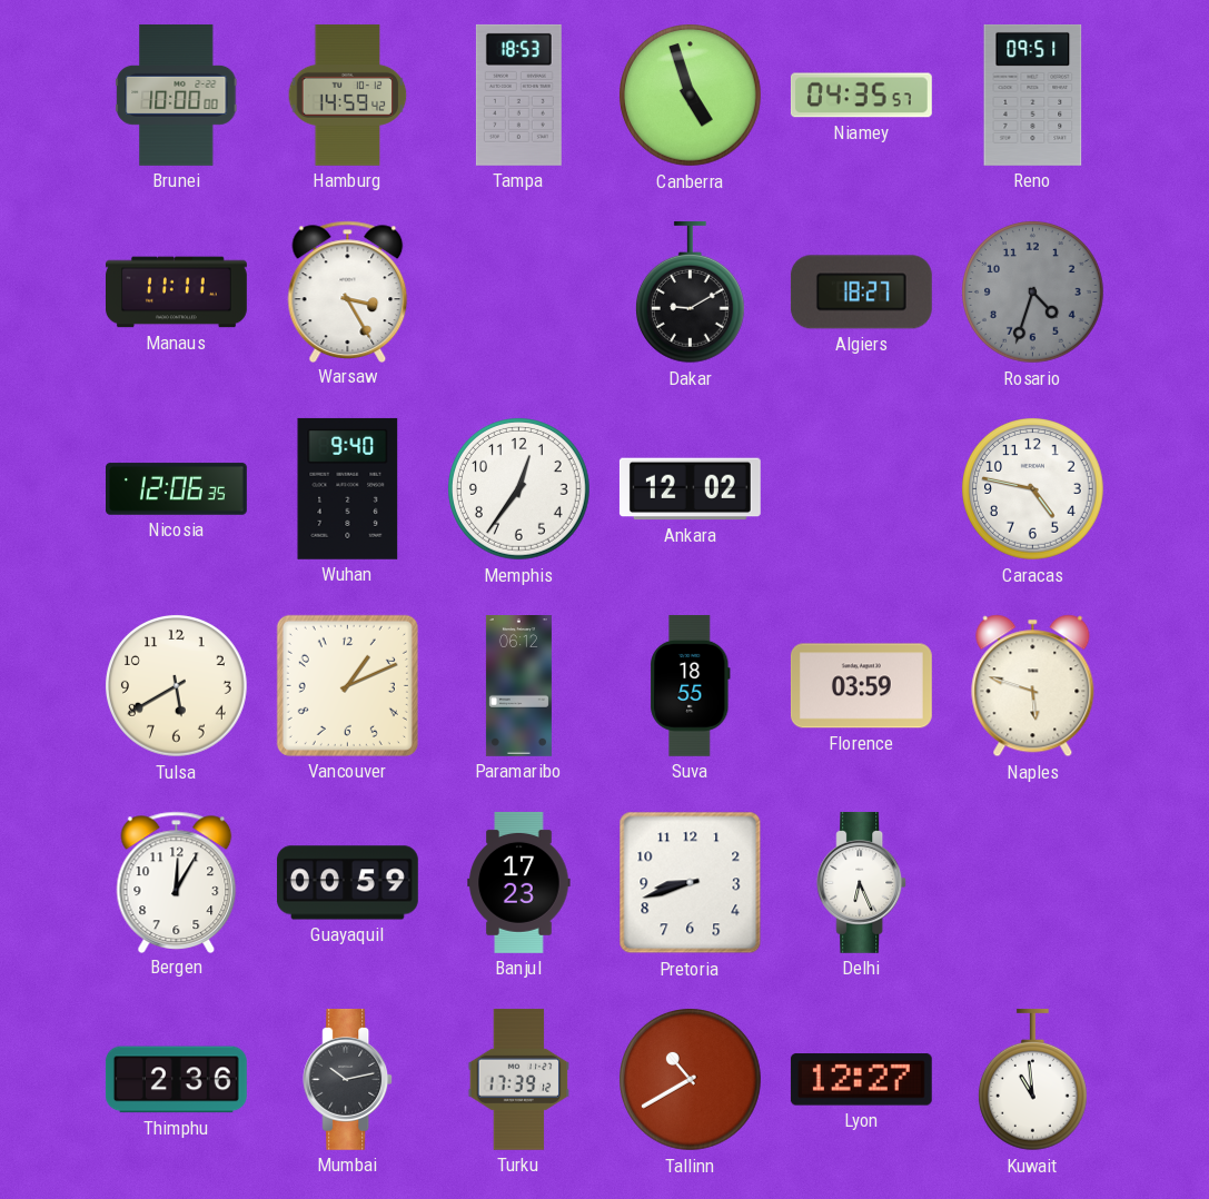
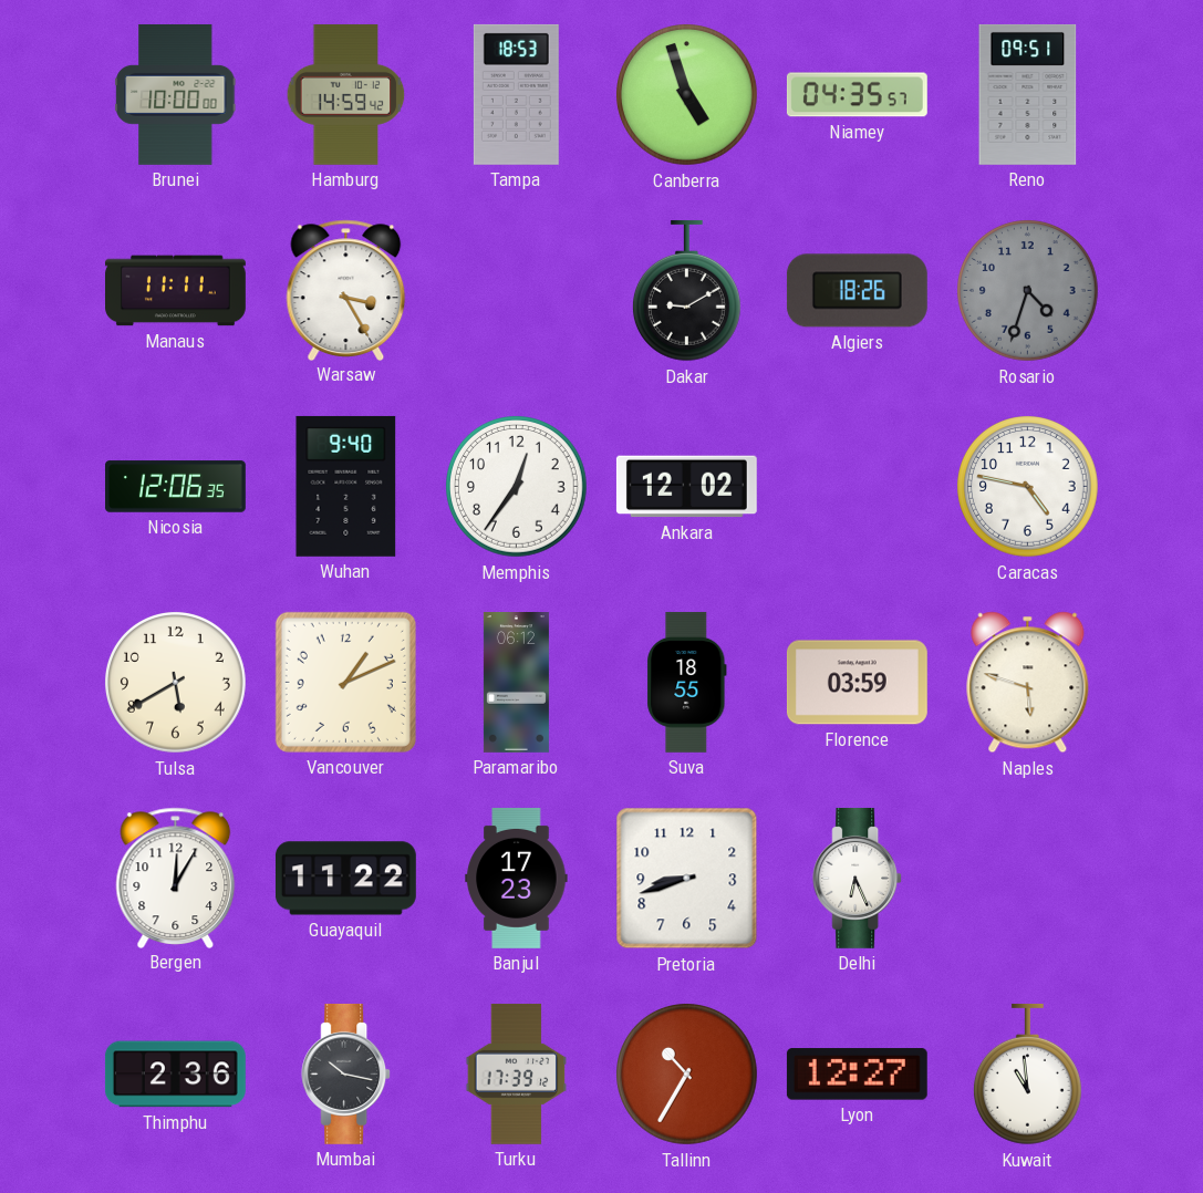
Algiers: 18:27 -> 18:26 (857, 291)
Guayaquil: 00:59 -> 11:22 (345, 879)
Mumbai: 10:13 -> 10:17 (346, 1073)
Tallinn: 10:40 -> 10:35 (687, 1075)
